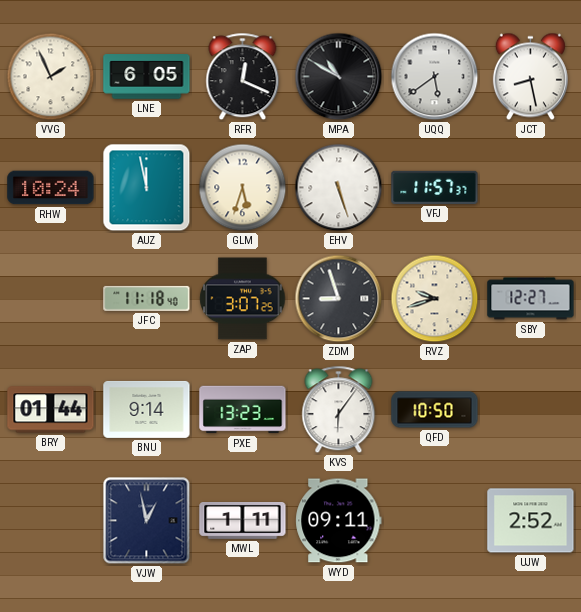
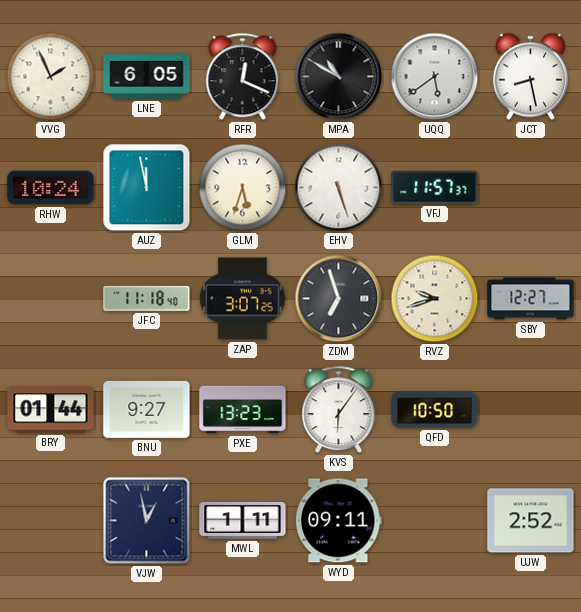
ZDM: 8:57 -> 6:57 (339, 299)
BNU: 9:14 -> 9:27 (147, 409)
